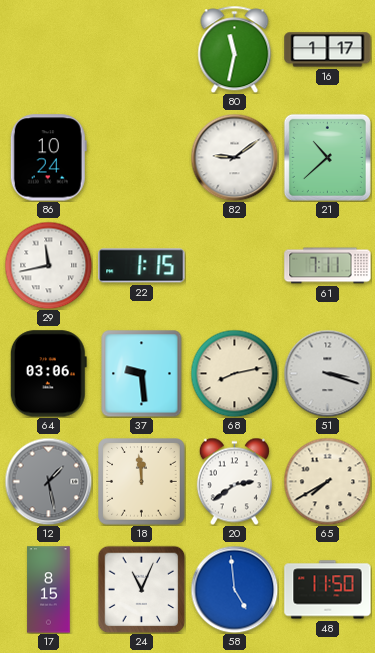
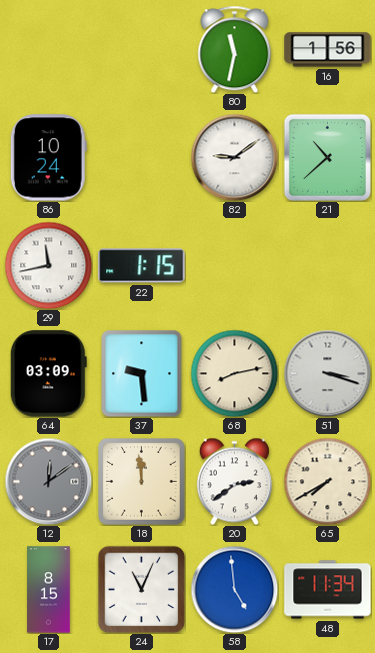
16: 1:17 -> 1:56 (328, 50)
61: 7:11 -> none (328, 266)
64: 03:06 -> 03:09 (48, 374)
12: 1:28 -> 12:09 (48, 481)
48: 11:50 -> 11:34 (328, 590)
